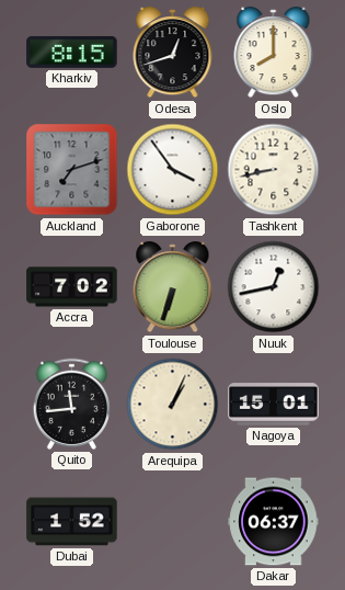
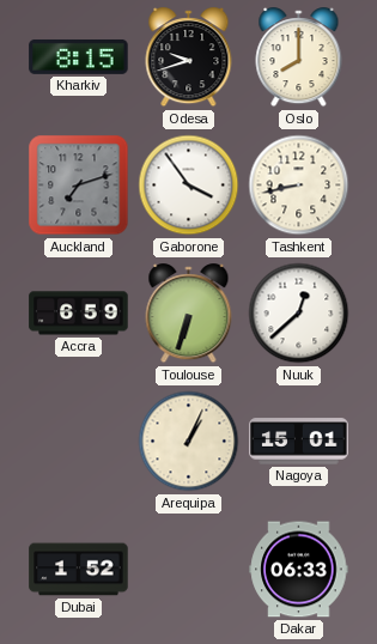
Odesa: 12:42 -> 9:42 (189, 57)
Accra: 7:02 -> 6:59 (79, 314)
Nuuk: 12:43 -> 12:38 (299, 314)
Quito: 11:44 -> none (71, 404)
Dakar: 06:37 -> 06:33 (299, 570)
